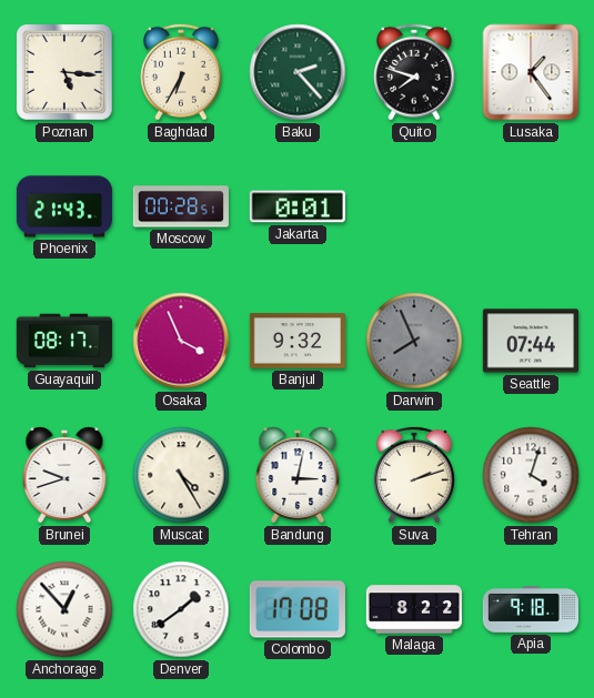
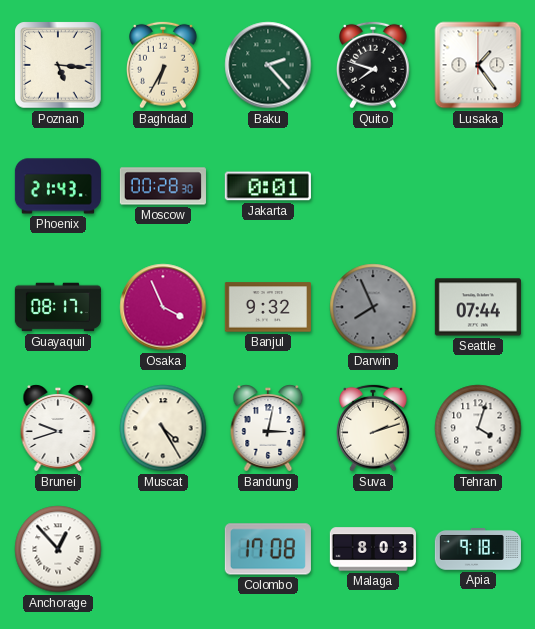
Moscow: 00:28:51 -> 00:28:30 (163, 186)
Denver: 1:39 -> none (181, 609)
Malaga: 8:22 -> 8:03 (373, 549)
